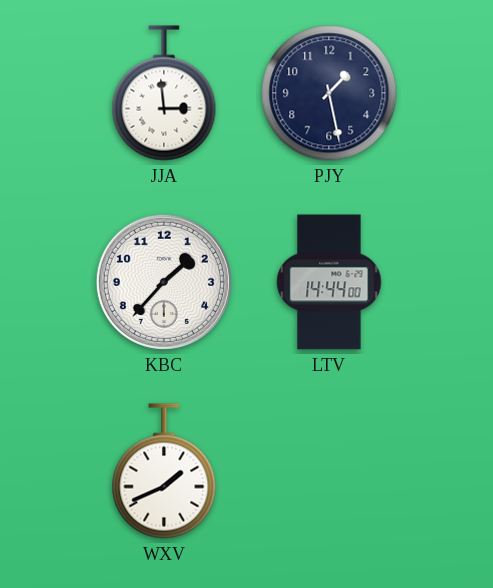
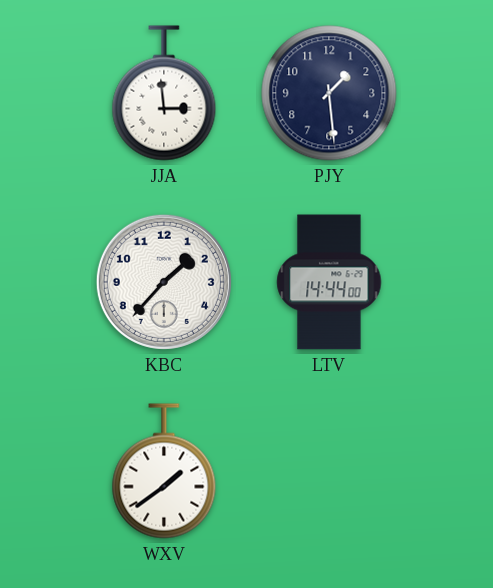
PJY: 1:28 -> 1:29 (329, 93)
WXV: 1:41 -> 1:39 (164, 471)
